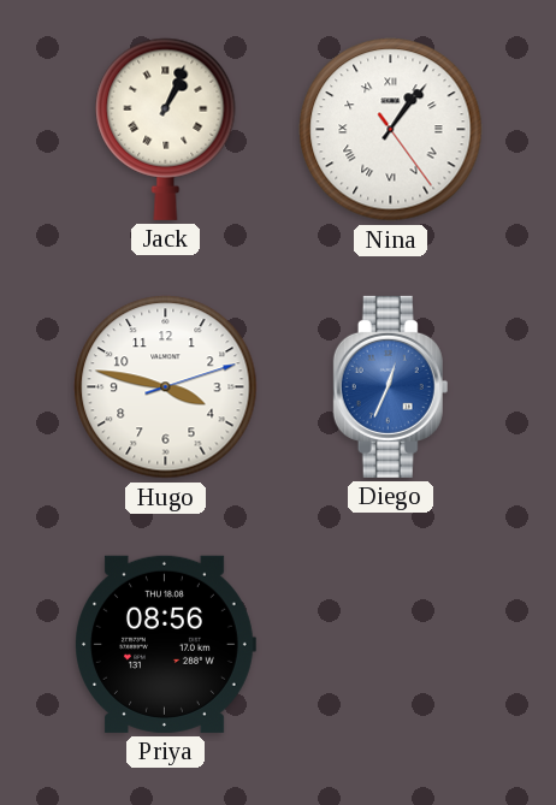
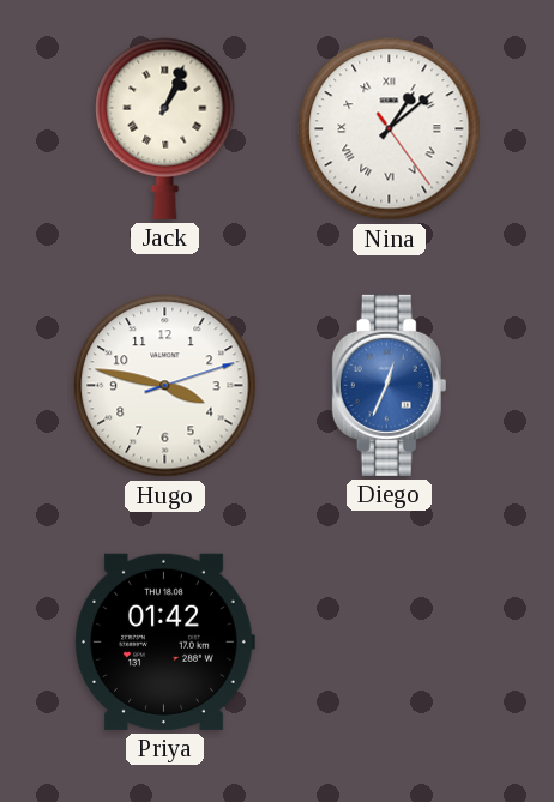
Nina: 1:06 -> 1:08 (390, 129)
Priya: 08:56 -> 01:42 (164, 641)
